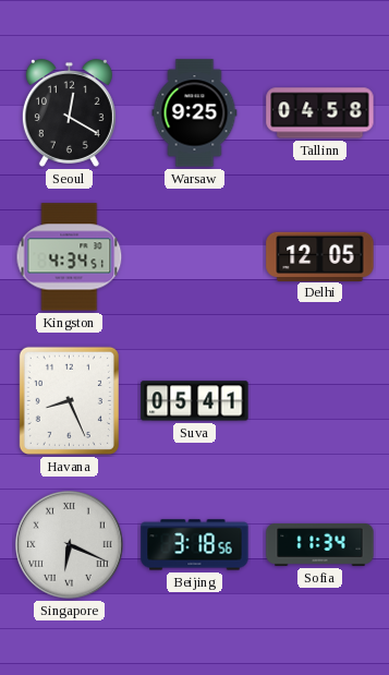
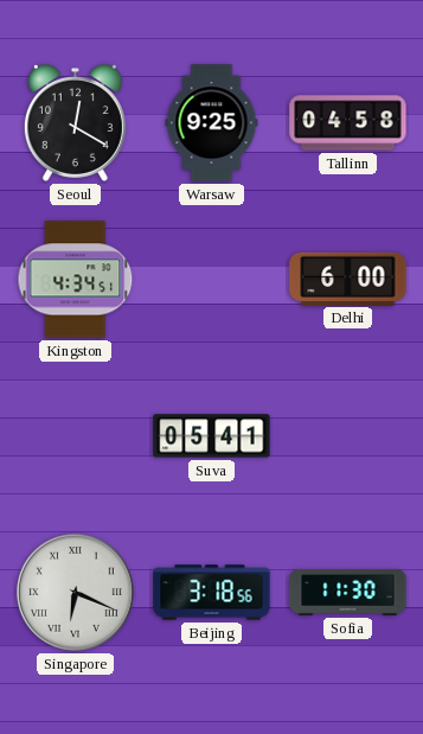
Delhi: 12:05 -> 6:00 (348, 279)
Havana: 8:26 -> none (69, 400)
Sofia: 11:34 -> 11:30 (348, 592)
